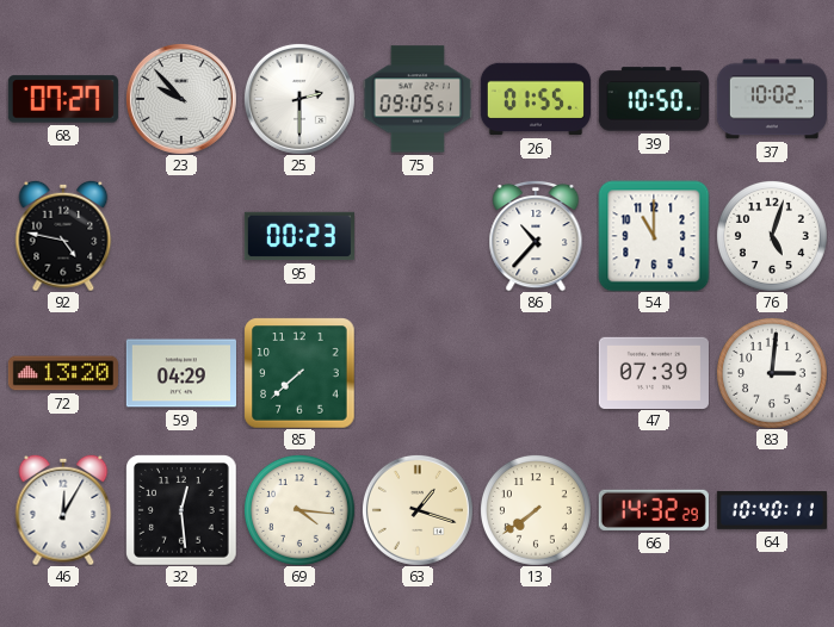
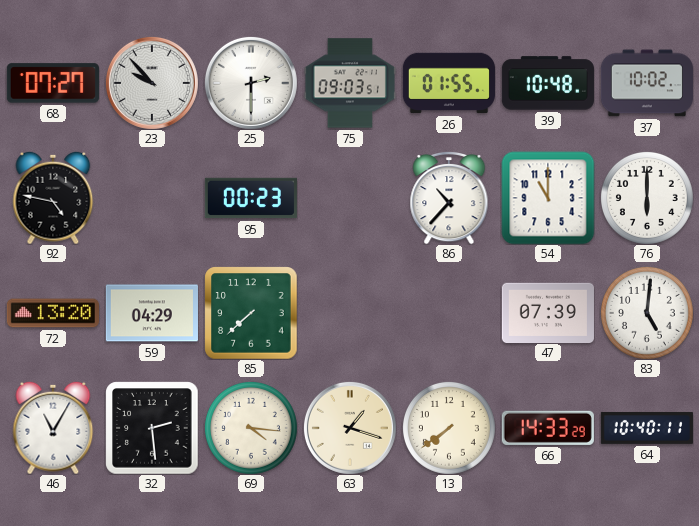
75: 09:05 -> 09:03 (350, 83)
39: 10:50 -> 10:48 (548, 83)
76: 5:03 -> 6:00 (647, 198)
83: 3:01 -> 5:01 (647, 313)
46: 12:05 -> 11:05 (53, 428)
32: 12:29 -> 2:29 (152, 428)
66: 14:32 -> 14:33 (548, 428)
